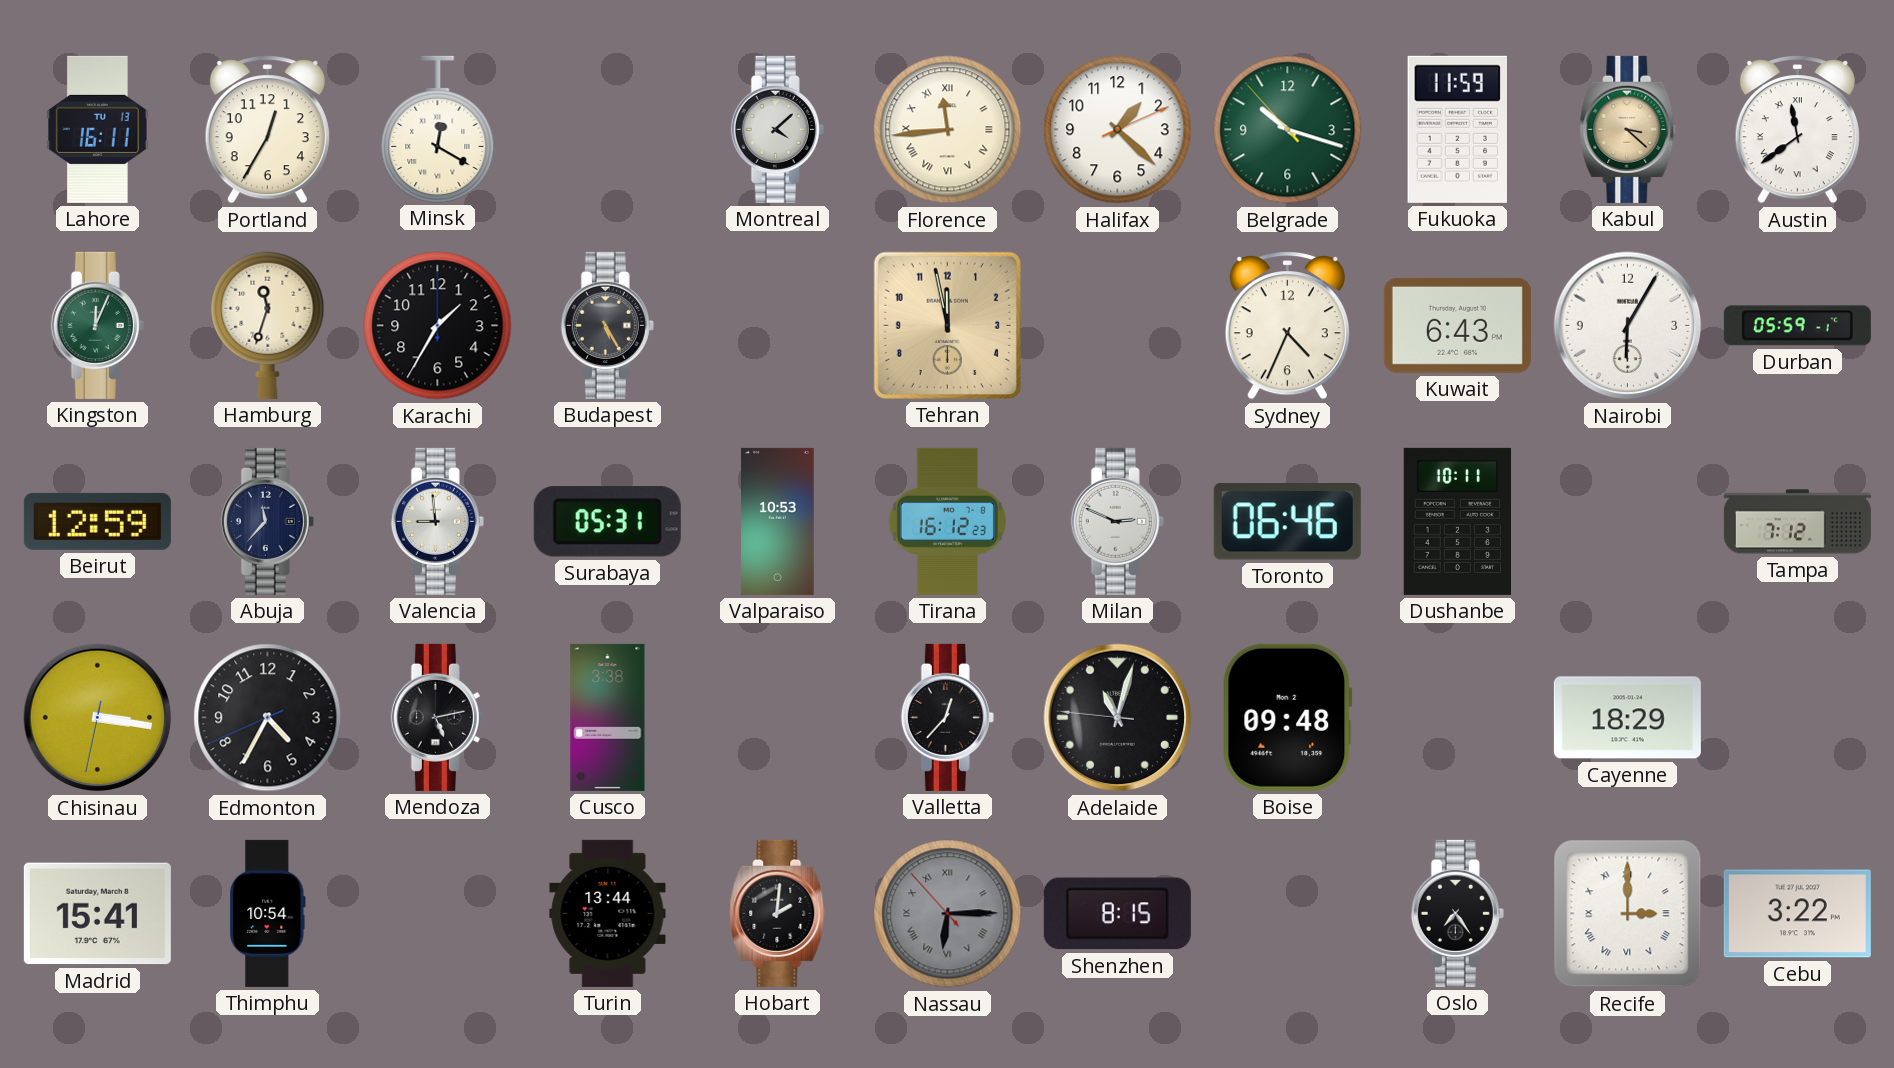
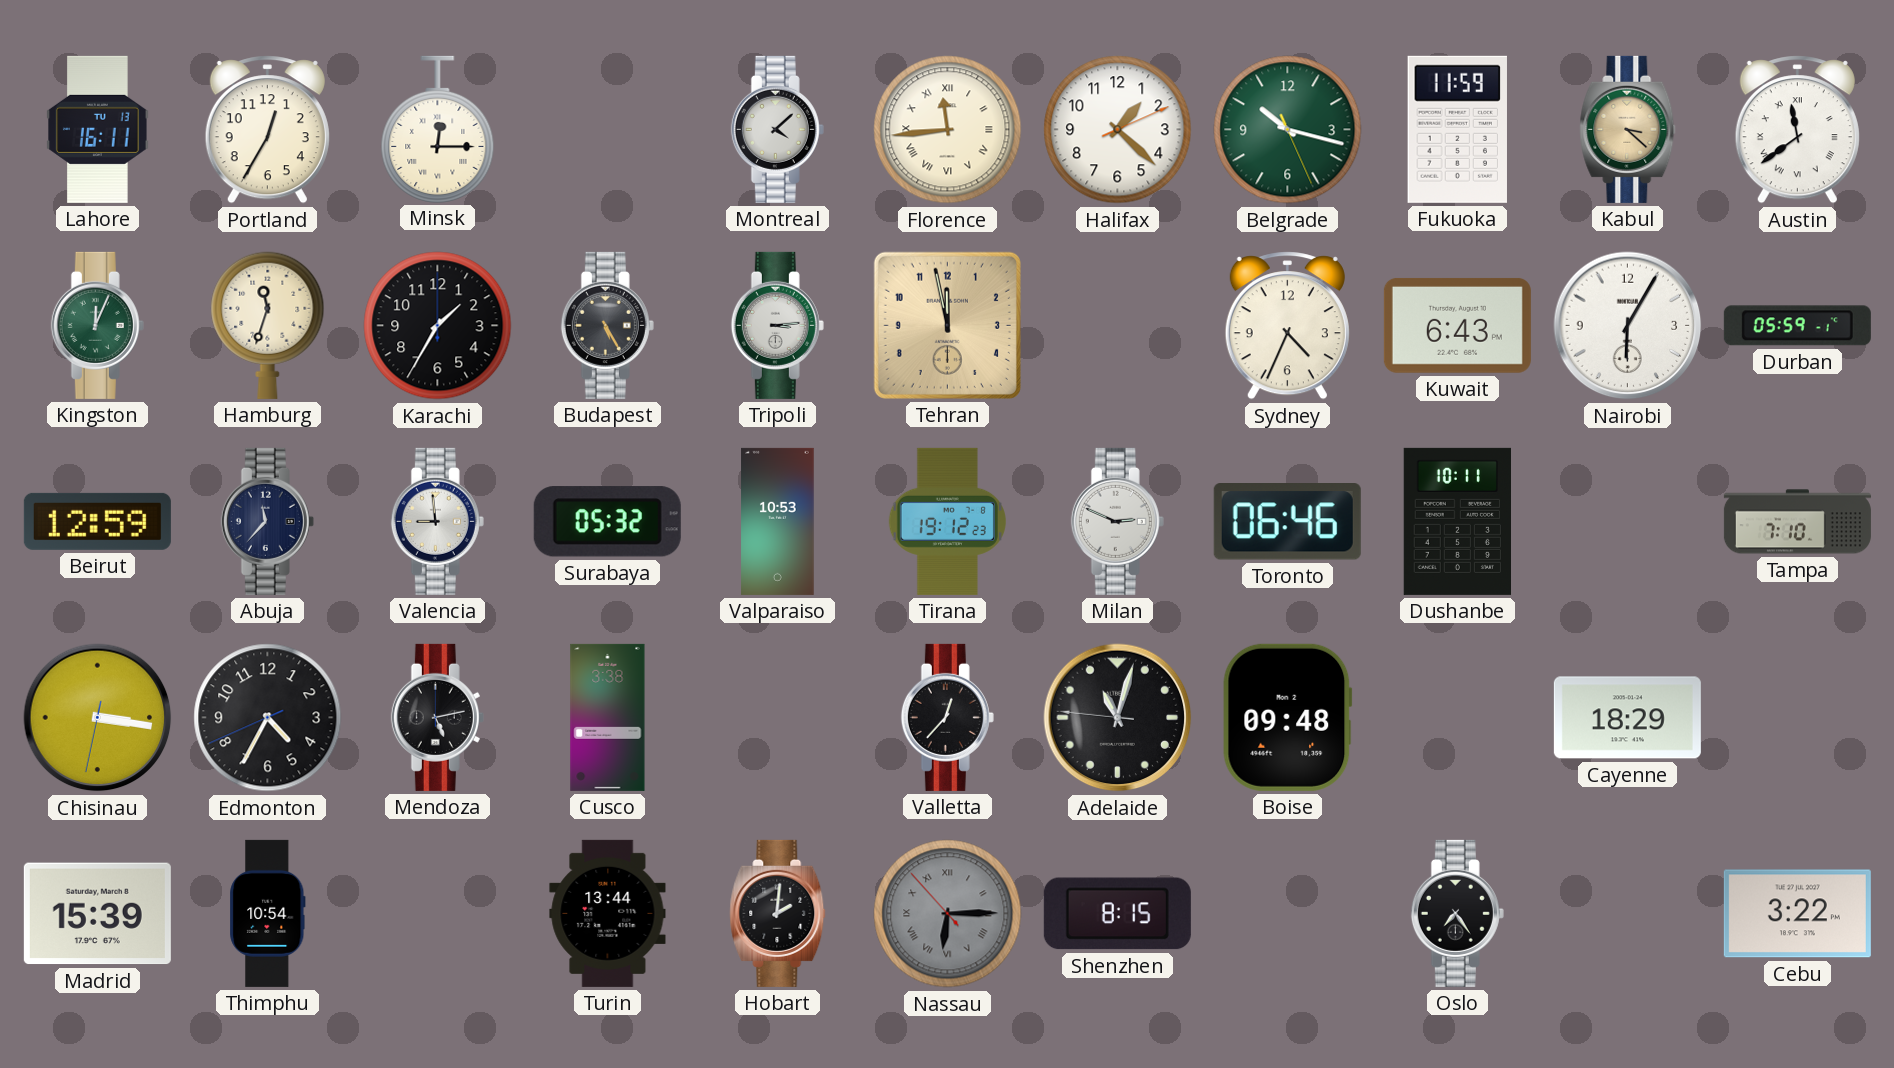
Minsk: 12:20 -> 12:15 (438, 129)
Belgrade: 10:17:53 -> 10:17:26 (1288, 130)
Tripoli: none -> 3:14 (777, 325)
Surabaya: 05:31 -> 05:32 (607, 522)
Tirana: 16:12 -> 19:12 (947, 521)
Tampa: 7:12 -> 7:10 (1797, 522)
Madrid: 15:41 -> 15:39 (97, 914)
Recife: 3:00 -> none (1628, 914)
